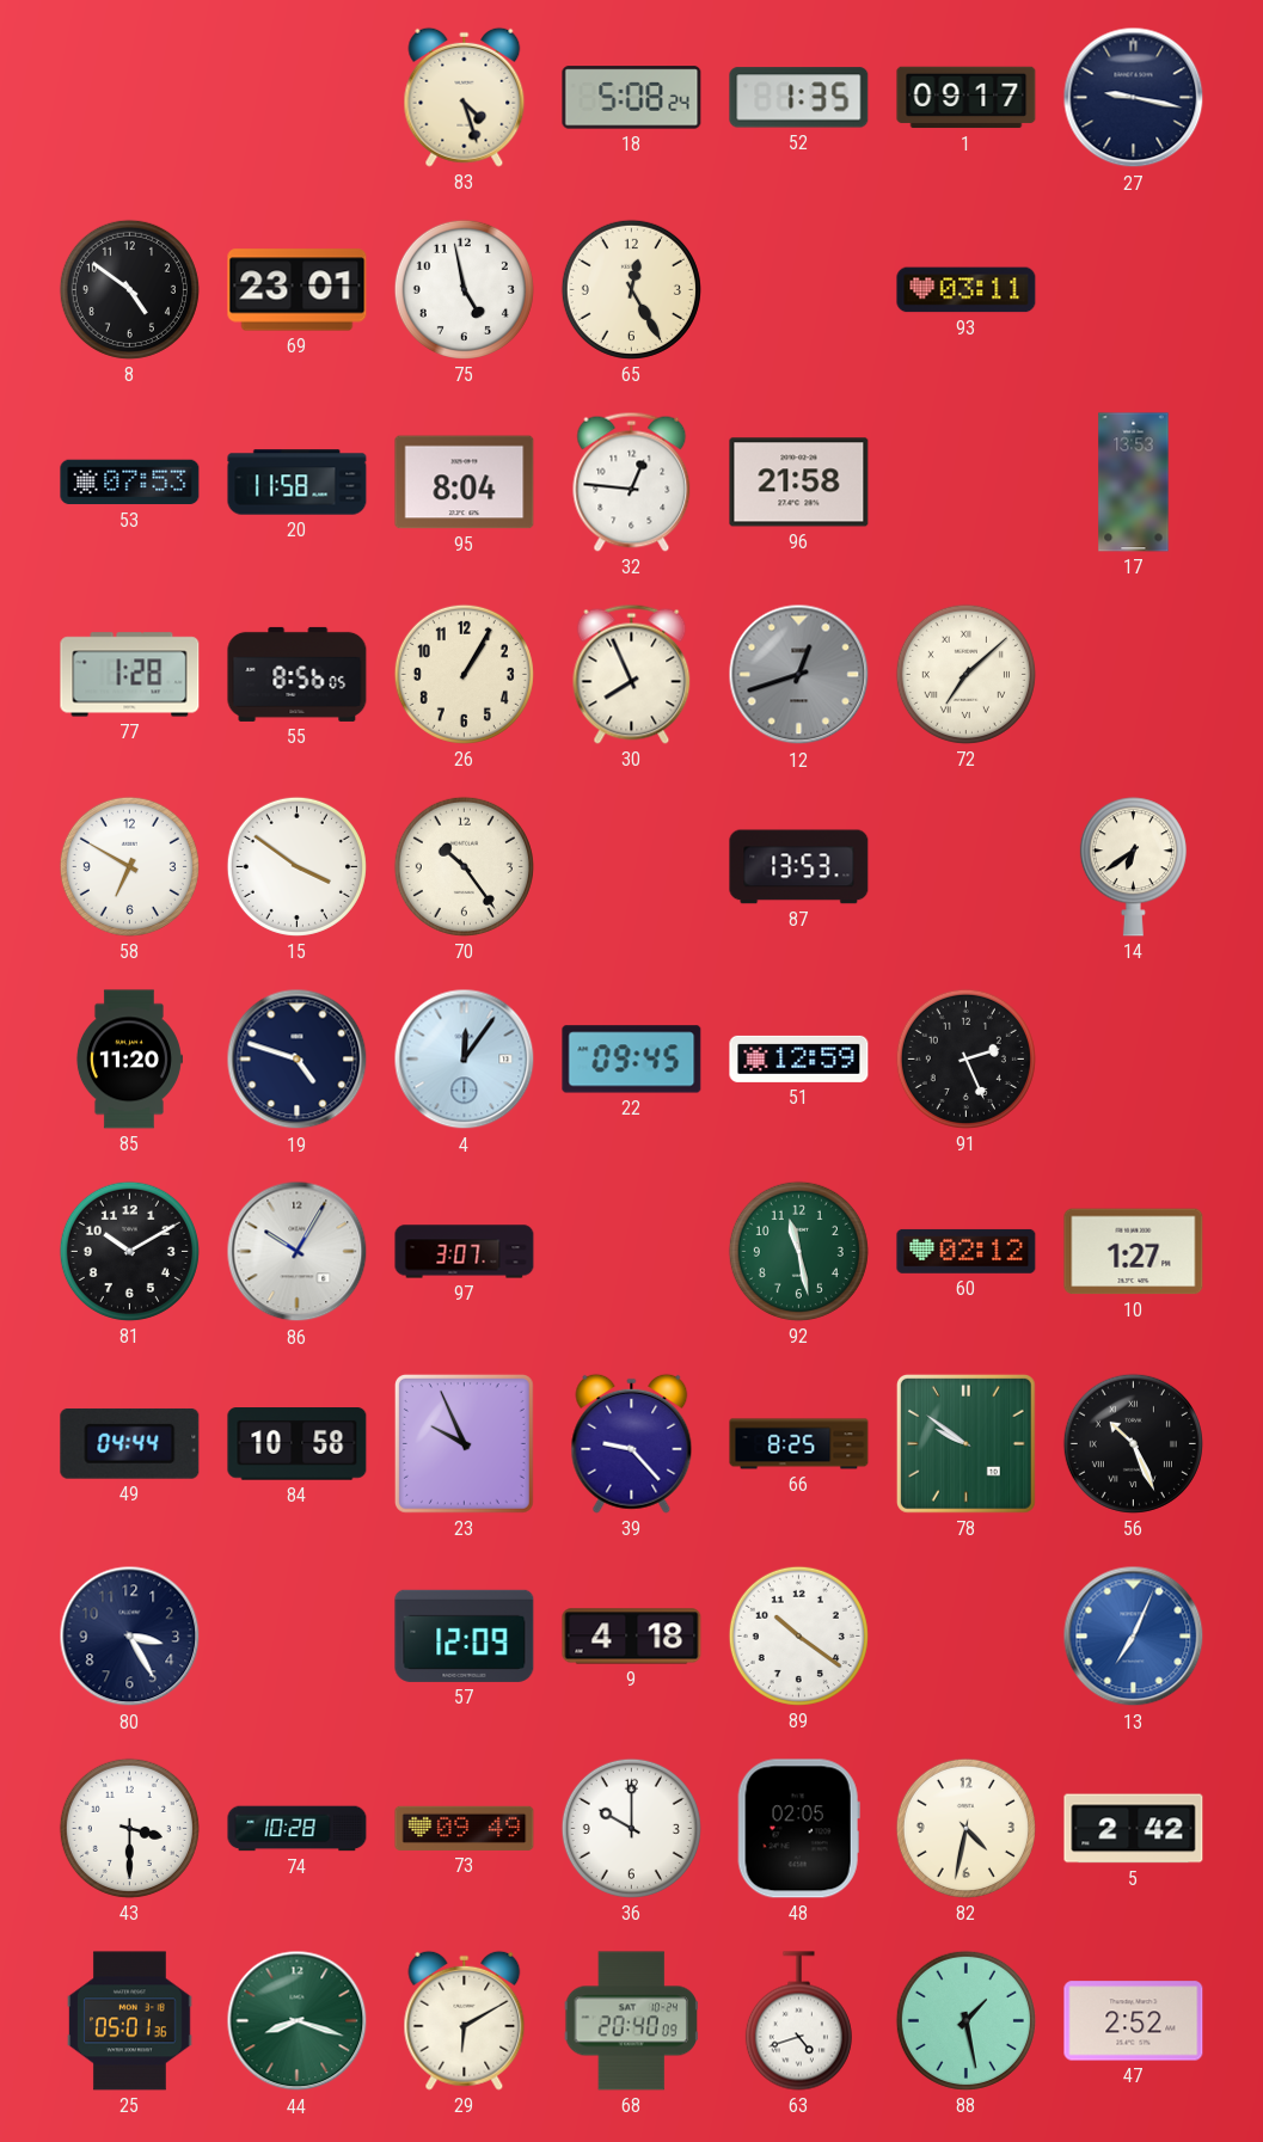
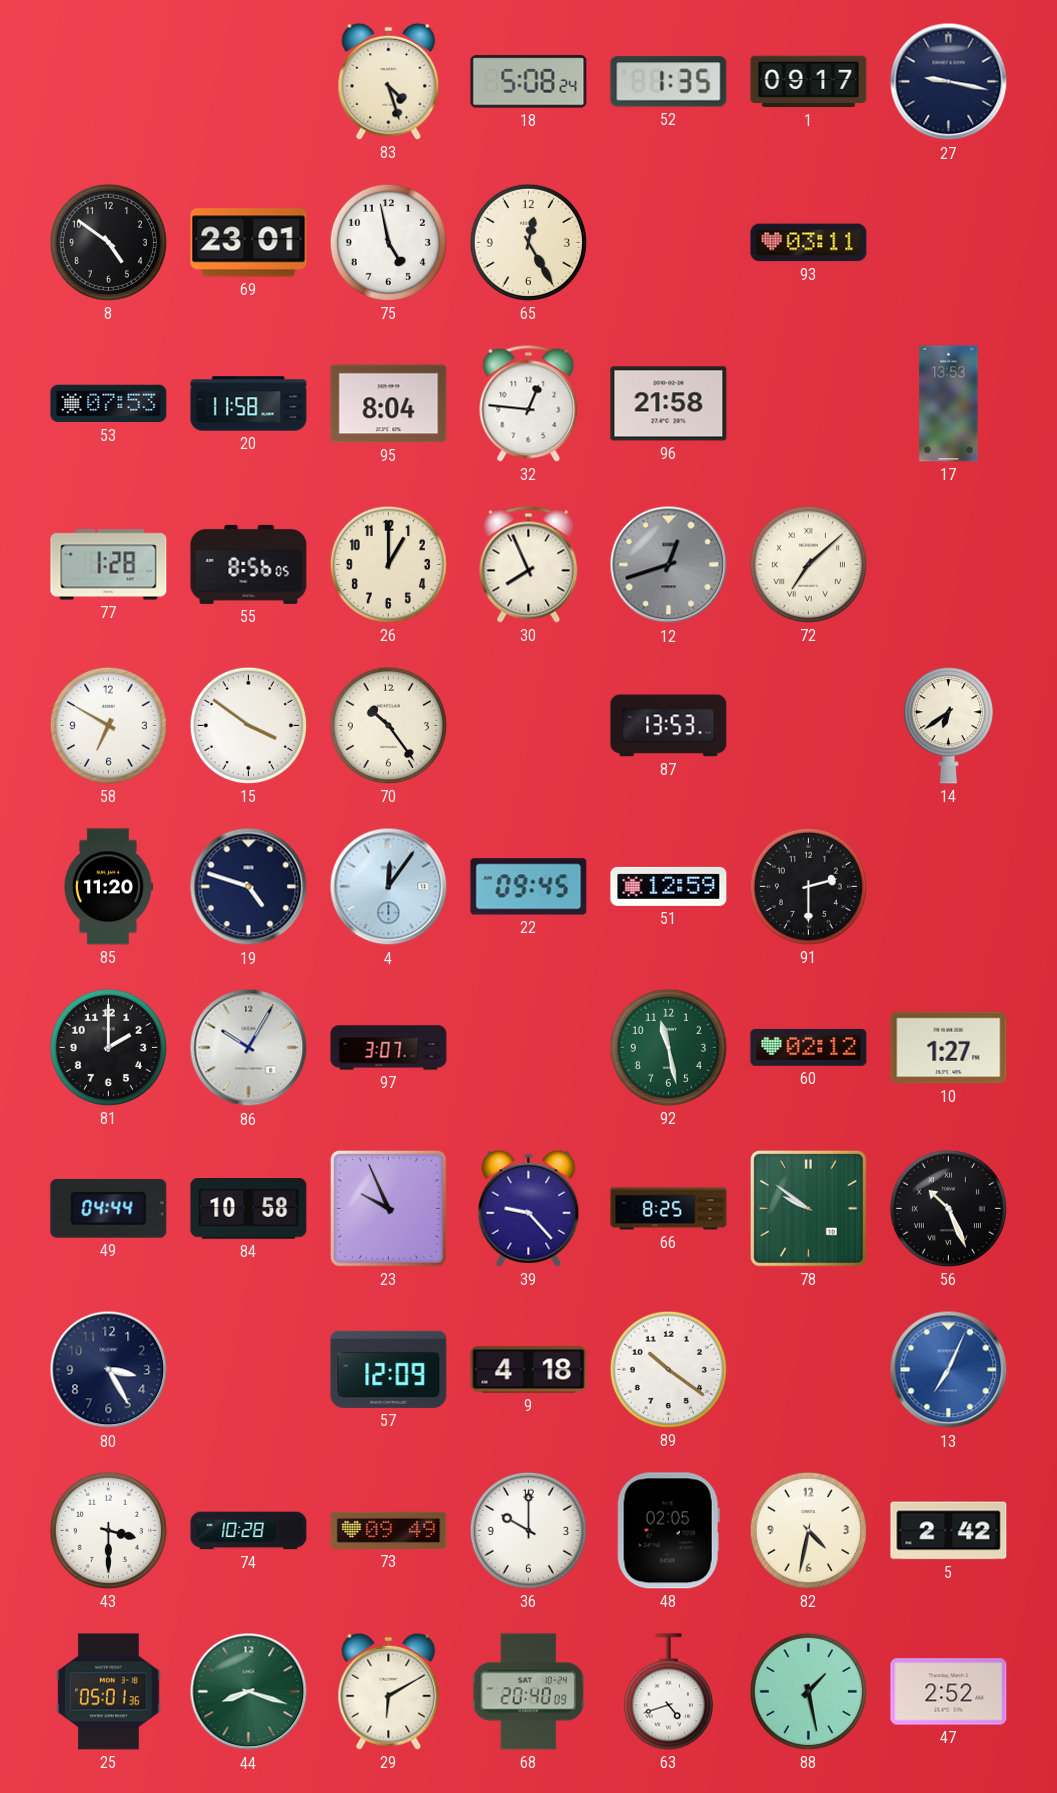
26: 1:05 -> 1:00 (388, 564)
91: 2:26 -> 2:30 (808, 886)
81: 10:10 -> 2:00 (108, 1047)
